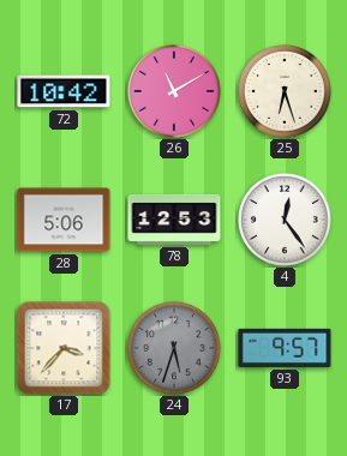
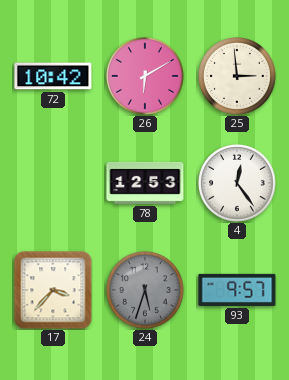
26: 11:10 -> 6:10 (146, 77)
25: 6:27 -> 2:59 (238, 77)
28: 5:06 -> none (64, 220)
